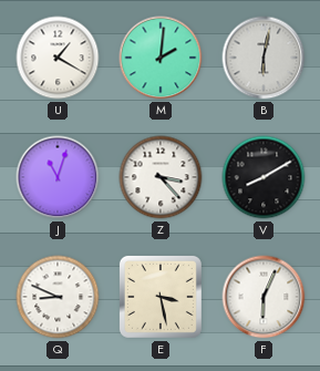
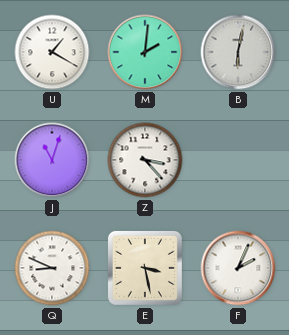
V: 8:10 -> none (264, 177)
F: 6:04 -> 2:04 (238, 268)
